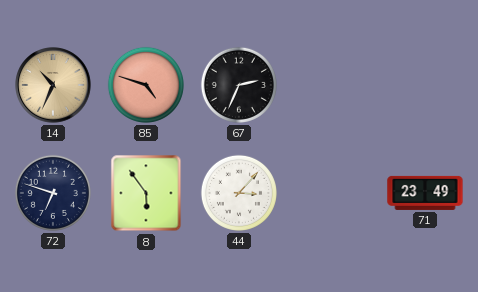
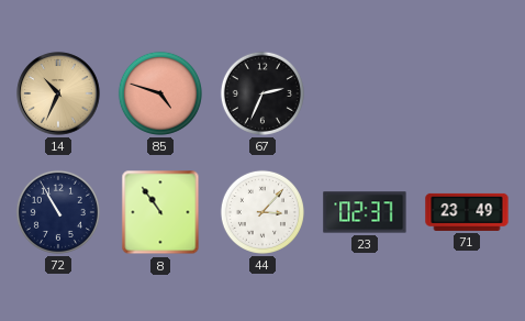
72: 6:48 -> 10:55 (58, 212)
8: 5:54 -> 10:54 (160, 212)
23: none -> 02:37 (365, 212)
